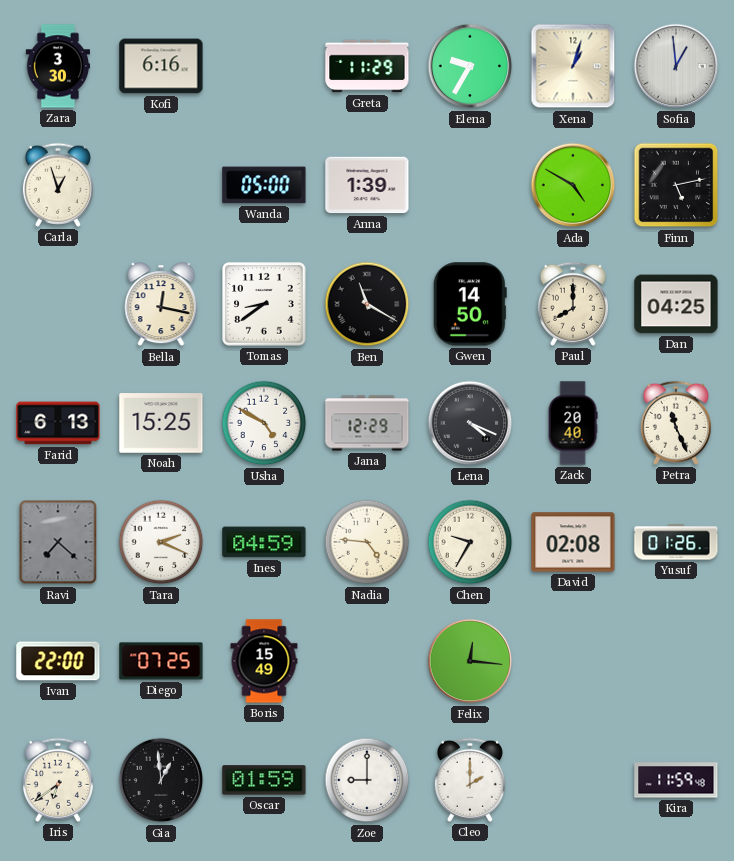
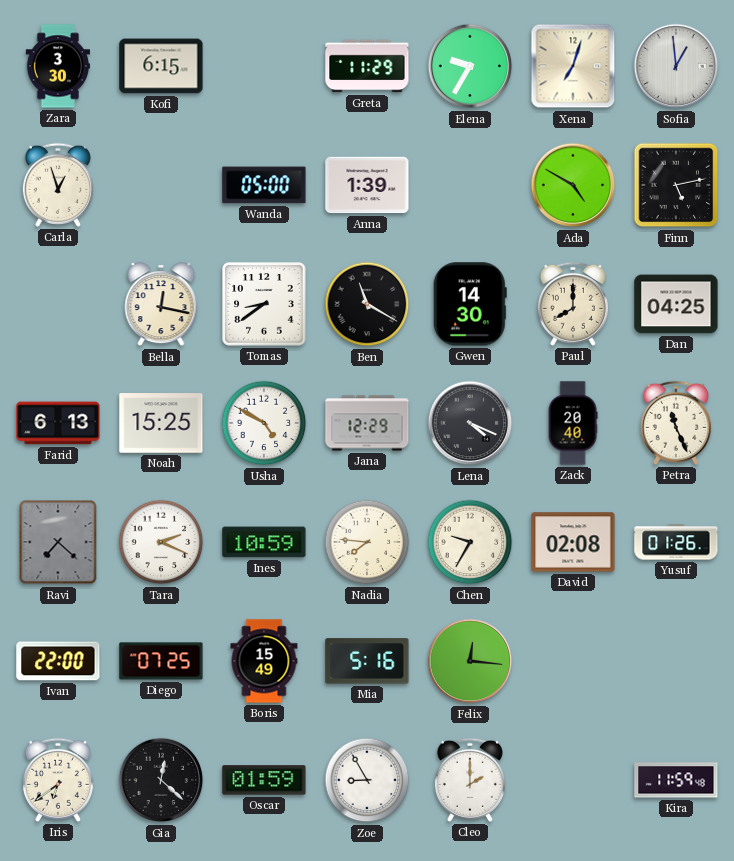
Kofi: 6:16 -> 6:15 (161, 66)
Xena: 1:03 -> 7:03 (573, 66)
Gwen: 14:50 -> 14:30 (470, 304)
Ines: 04:59 -> 10:59 (264, 542)
Nadia: 4:46 -> 7:46 (367, 542)
Mia: none -> 5:16 (367, 661)
Gia: 12:59 -> 12:22 (161, 780)
Zoe: 9:00 -> 8:55 (367, 780)
